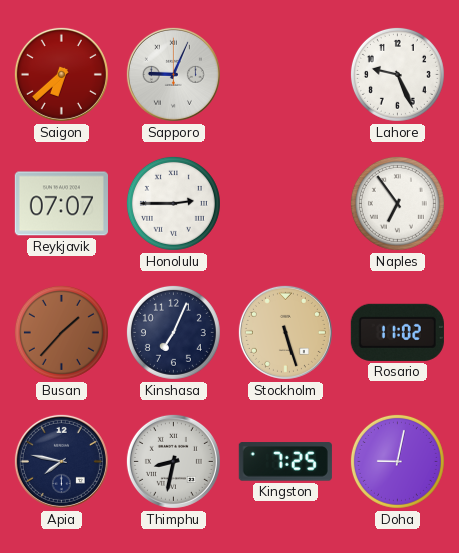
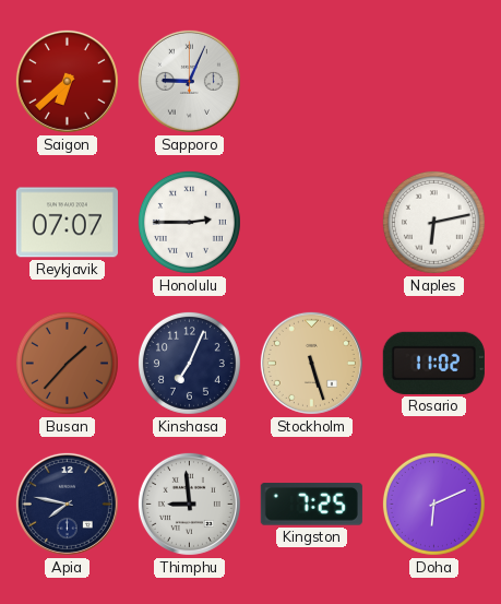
Lahore: 9:26 -> none (397, 74)
Naples: 6:54 -> 6:13 (433, 222)
Thimphu: 8:32 -> 8:59 (189, 504)
Doha: 9:02 -> 6:11 (433, 504)
